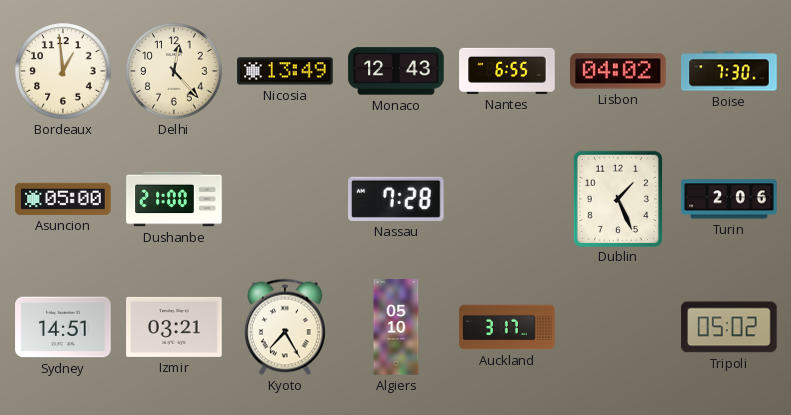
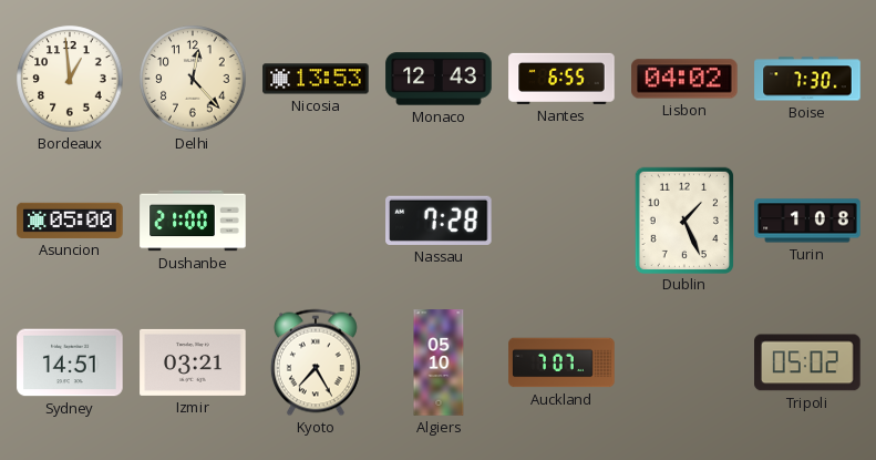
Nicosia: 13:49 -> 13:53 (316, 79)
Turin: 2:06 -> 1:08 (807, 221)
Auckland: 3:17 -> 7:07 (561, 362)
